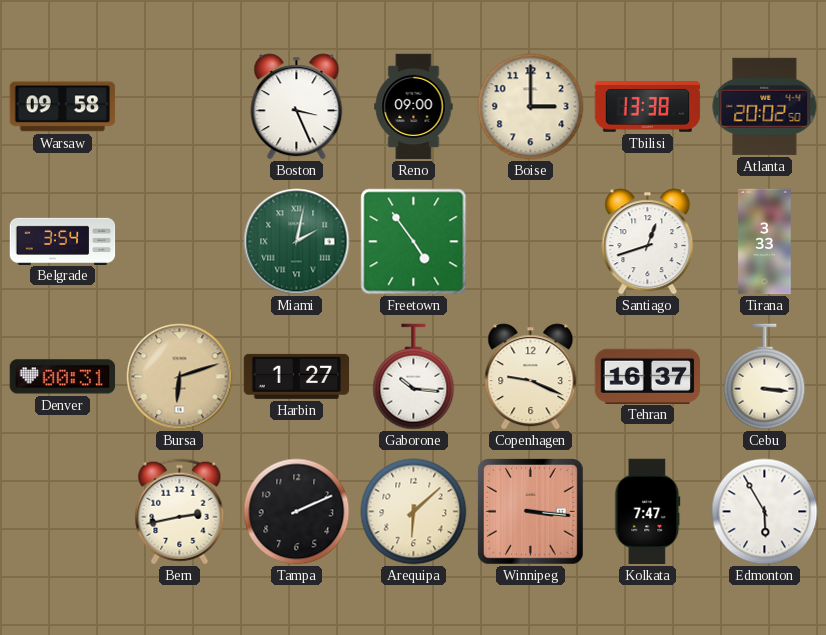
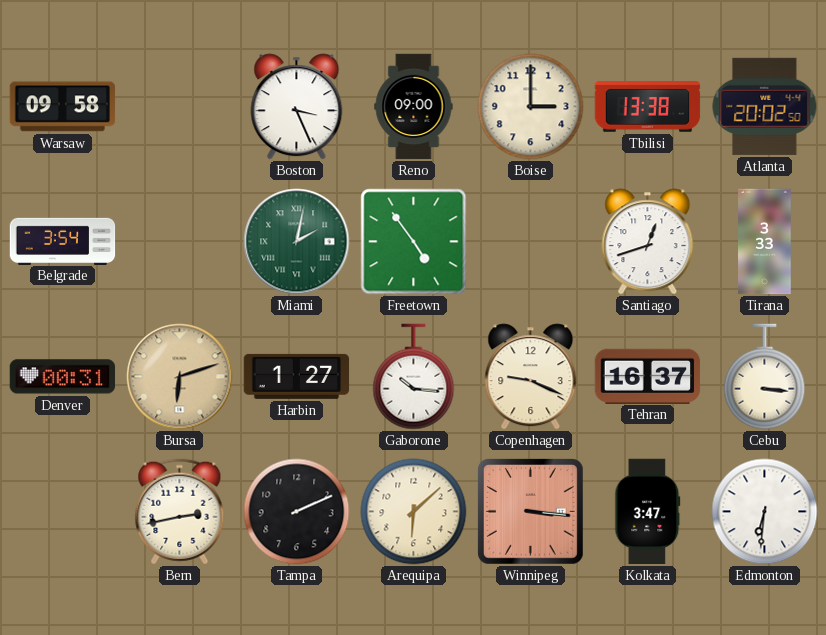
Kolkata: 7:47 -> 3:47 (648, 512)
Edmonton: 5:55 -> 6:31 (765, 512)
